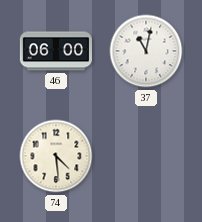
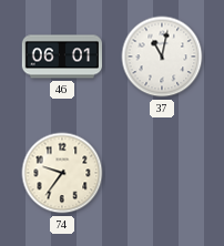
46: 06:00 -> 06:01 (61, 57)
74: 4:29 -> 9:36 (62, 173)
